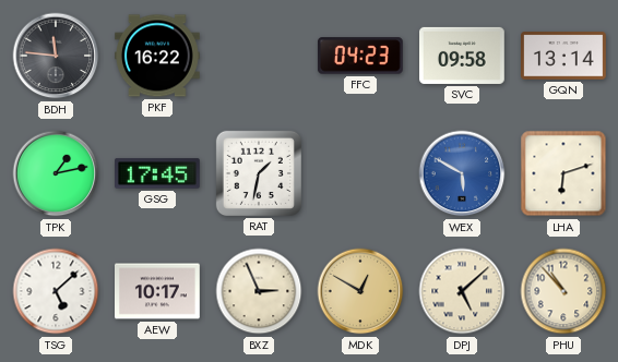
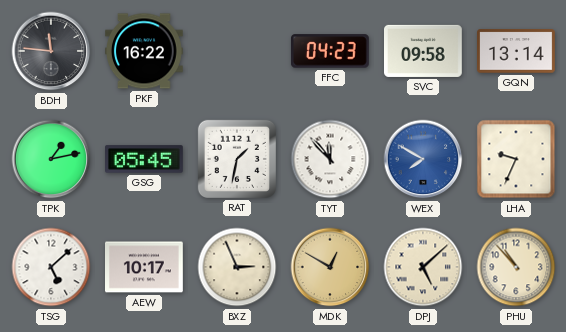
GSG: 17:45 -> 05:45 (145, 159)
TYT: none -> 11:53 (330, 159)
WEX: 5:50 -> 7:50 (423, 159)
LHA: 6:12 -> 9:34 (516, 159)
